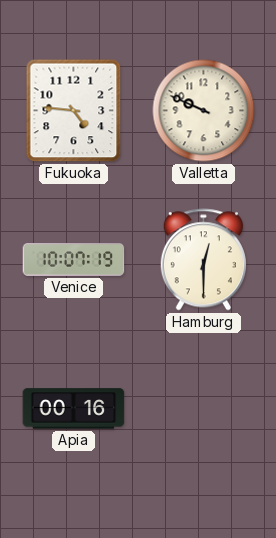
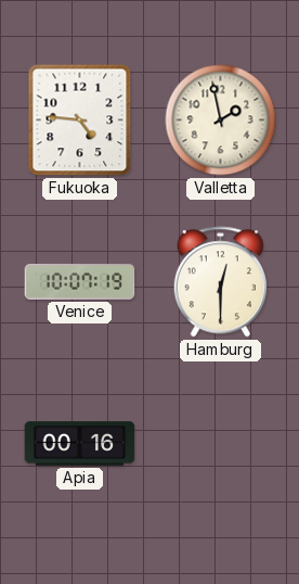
Valletta: 9:49 -> 1:58 (221, 120)
